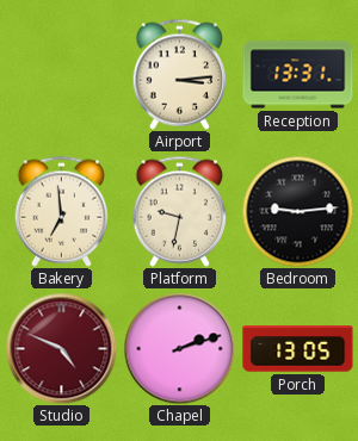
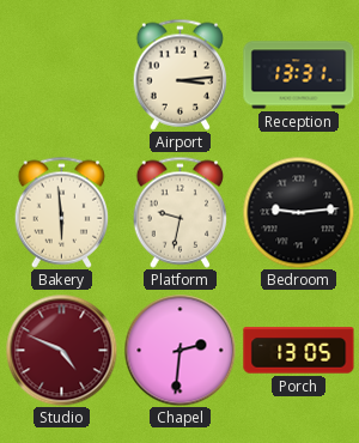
Bakery: 6:59 -> 5:59 (62, 212)
Chapel: 2:12 -> 2:31 (180, 350)
